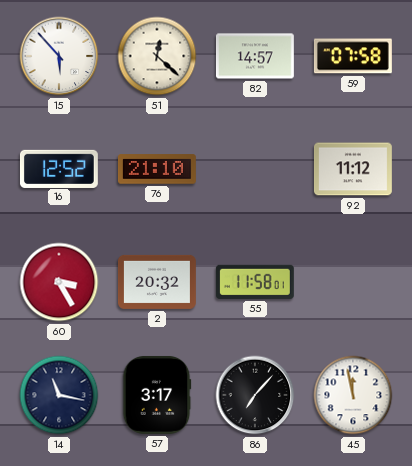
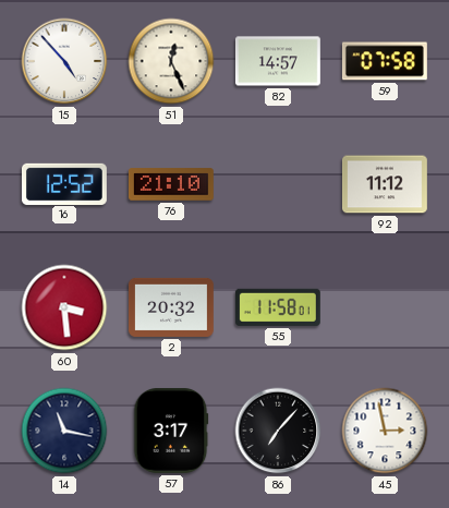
15: 5:53 -> 4:53 (64, 61)
51: 12:22 -> 12:26 (171, 61)
60: 3:25 -> 3:29 (64, 307)
45: 11:58 -> 2:58 (385, 431)
